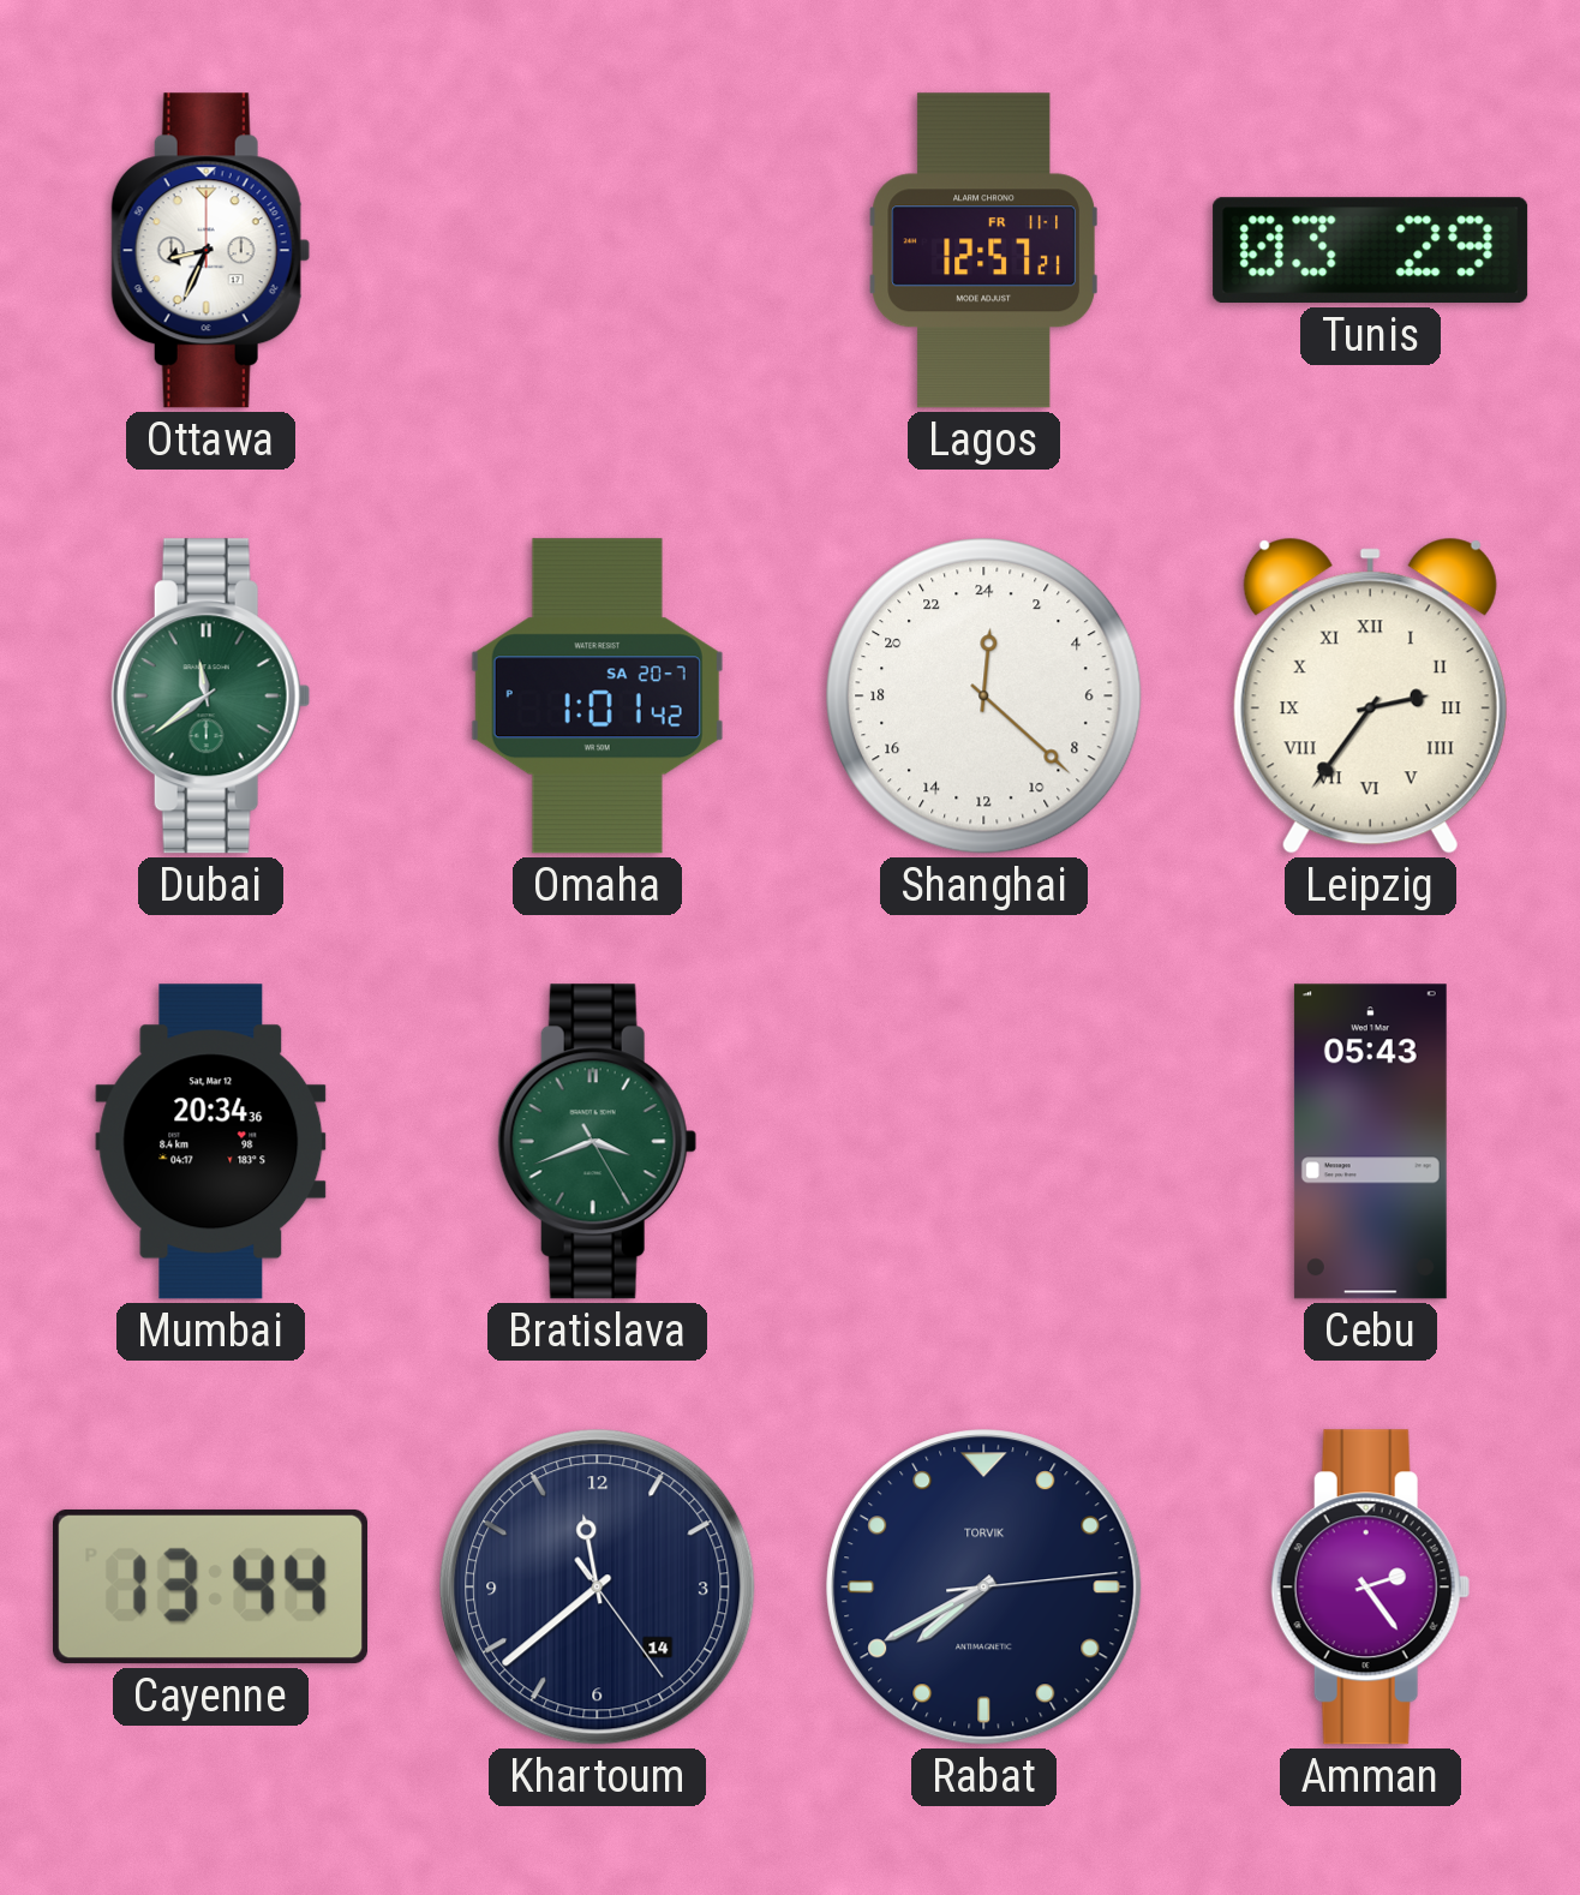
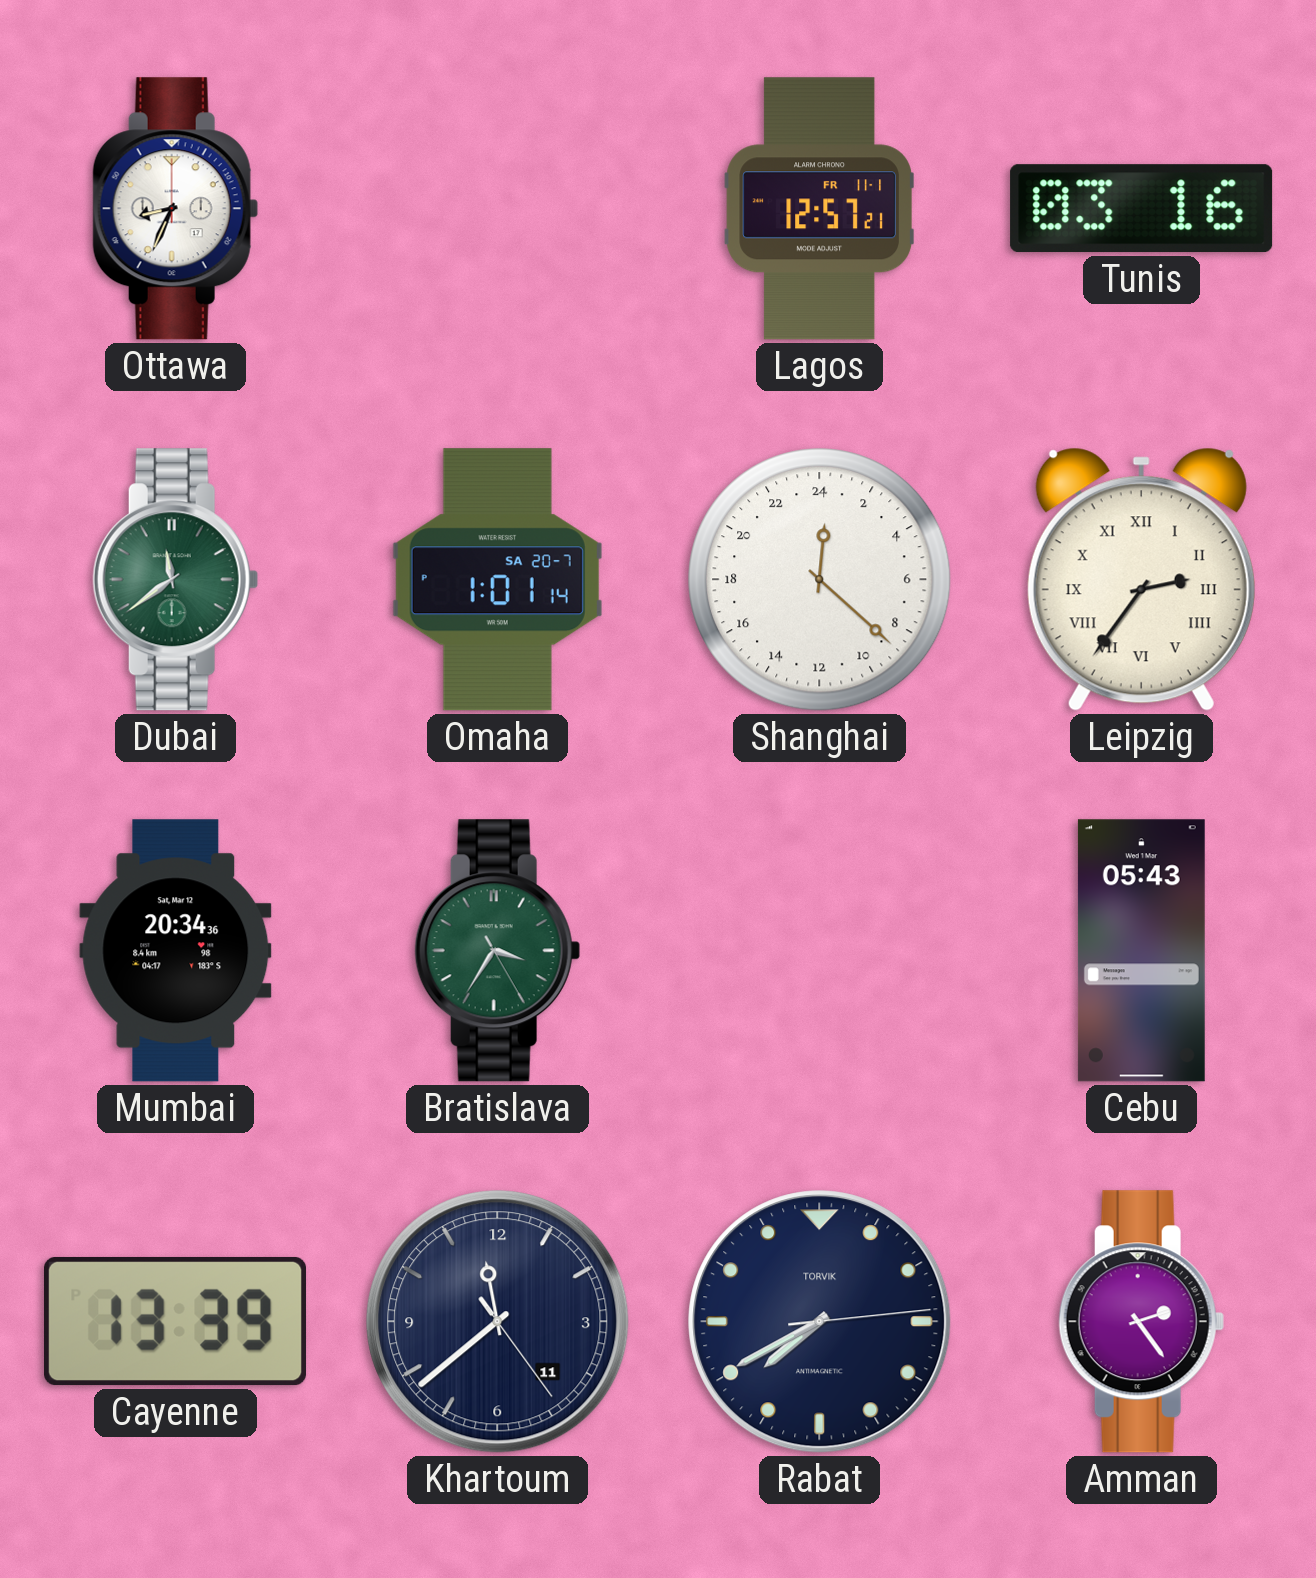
Tunis: 03:29 -> 03:16 (1142, 209)
Omaha: 1:01:42 -> 1:01:14 (497, 580)
Bratislava: 3:41 -> 3:35 (497, 951)
Cayenne: 13:44 -> 13:39 (176, 1321)
Khartoum date: 14 -> 11 (498, 1322)
